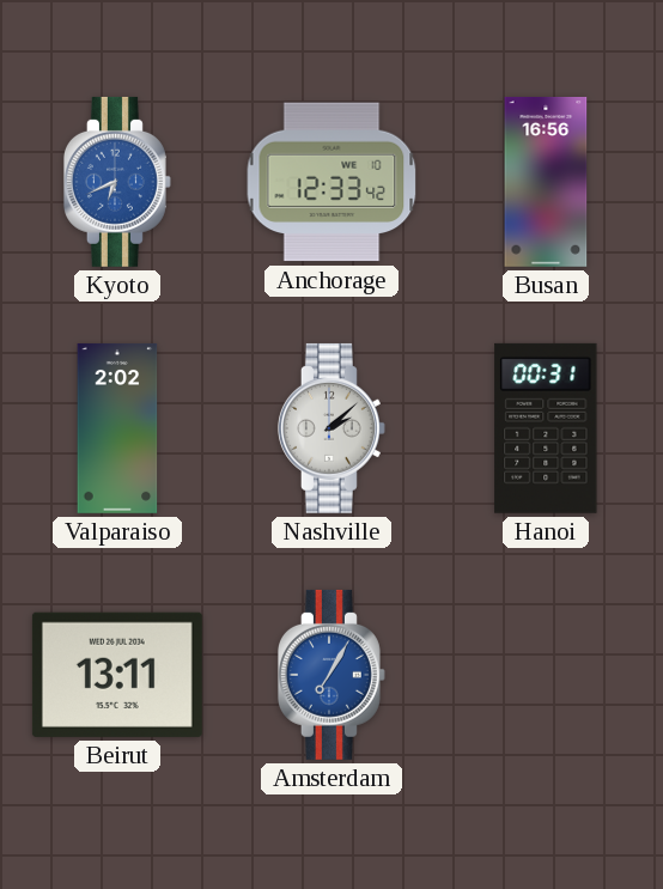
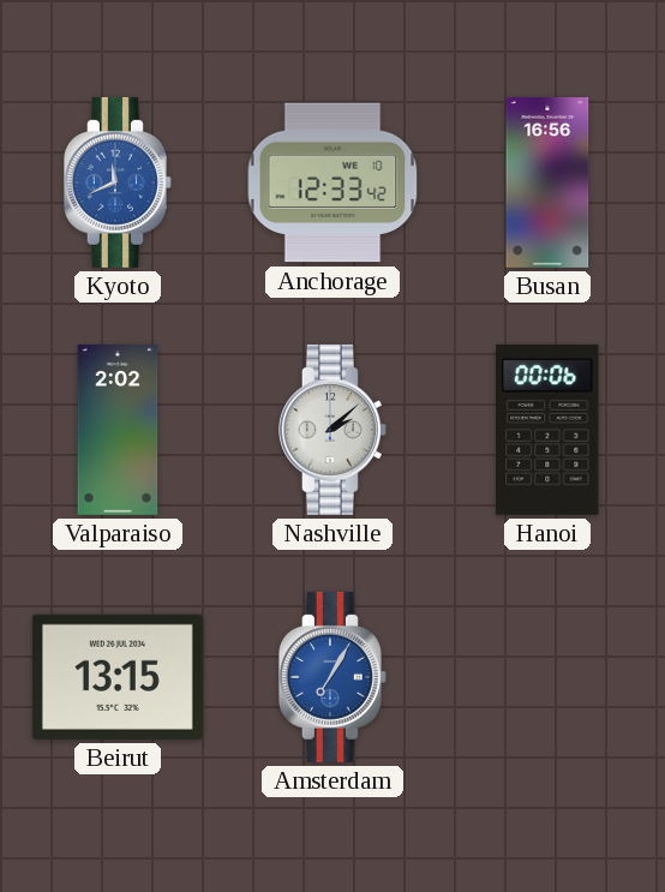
Kyoto: 6:41 -> 11:41 (118, 182)
Hanoi: 00:31 -> 00:06 (547, 430)
Beirut: 13:11 -> 13:15 (118, 677)
